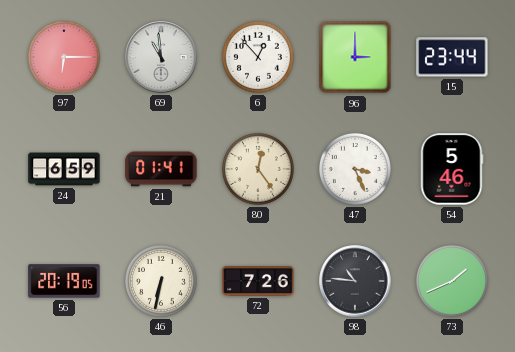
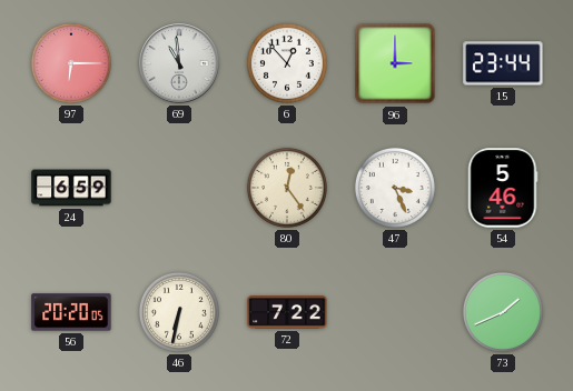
21: 01:41 -> none (161, 169)
56: 20:19 -> 20:20 (71, 312)
72: 7:26 -> 7:22 (287, 312)
98: 10:46 -> none (355, 281)
